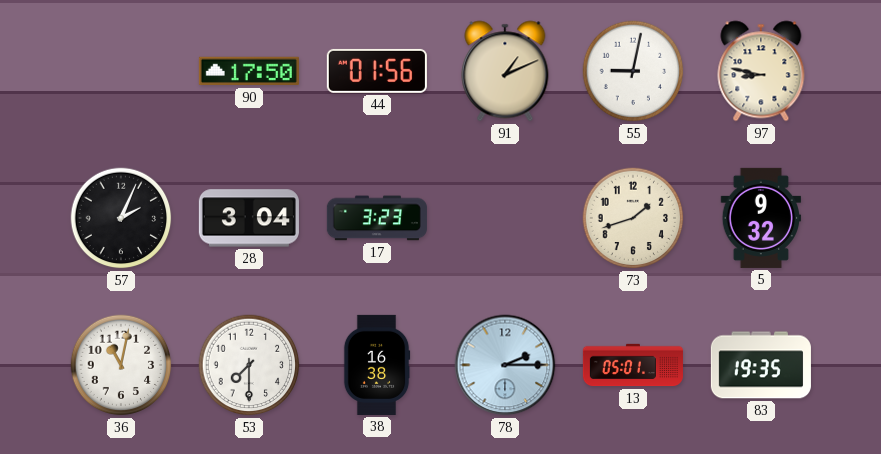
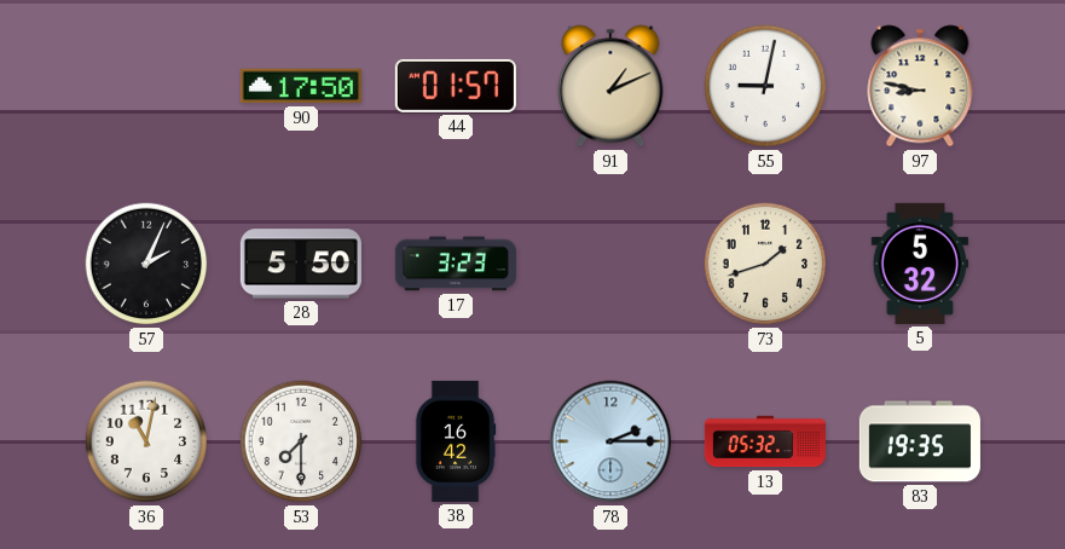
44: 01:56 -> 01:57 (456, 86)
28: 3:04 -> 5:50 (301, 264)
5: 9:32 -> 5:32 (920, 264)
38: 16:38 -> 16:42 (456, 441)
13: 05:01 -> 05:32 (765, 441)
